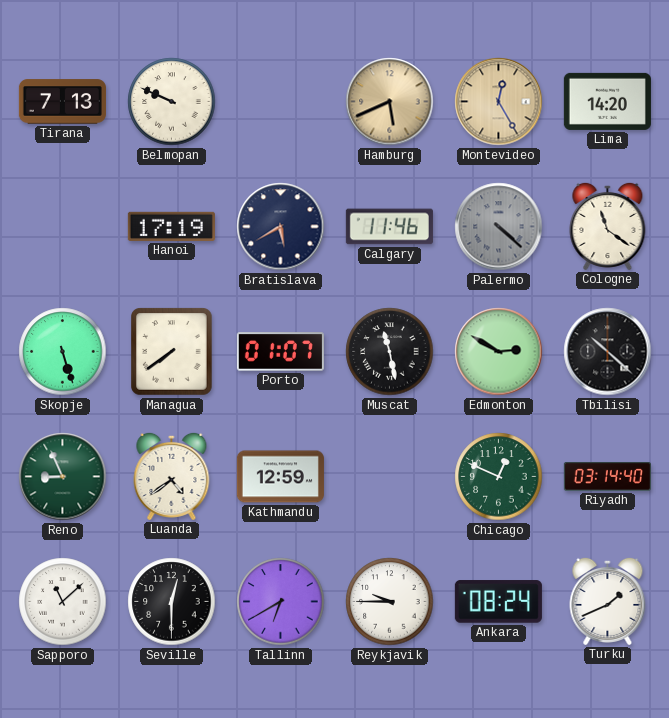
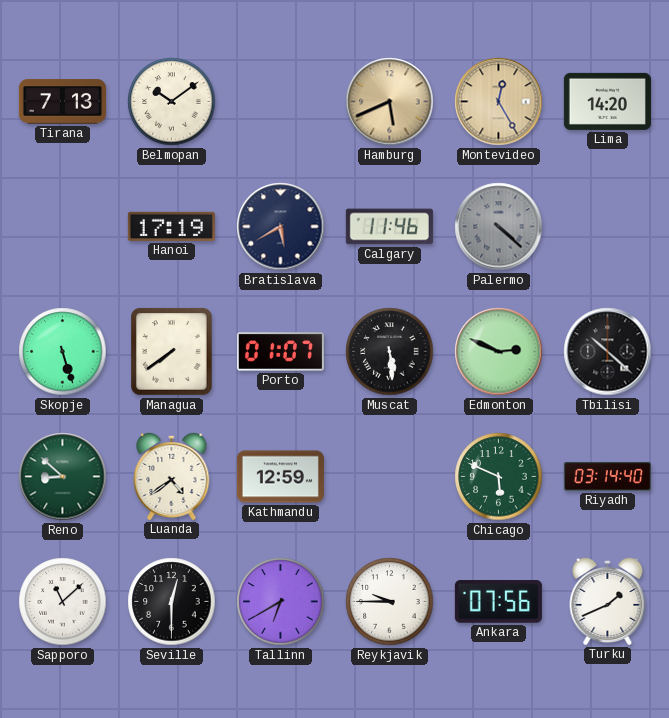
Belmopan: 9:49 -> 10:09 (172, 102)
Cologne: 11:21 -> none (608, 226)
Muscat: 11:28 -> 5:29 (390, 352)
Edmonton: 2:50 -> 2:49 (499, 352)
Reno: 8:56 -> 8:52 (63, 477)
Chicago: 12:49 -> 5:49 (499, 477)
Ankara: 08:24 -> 07:56 (498, 602)
